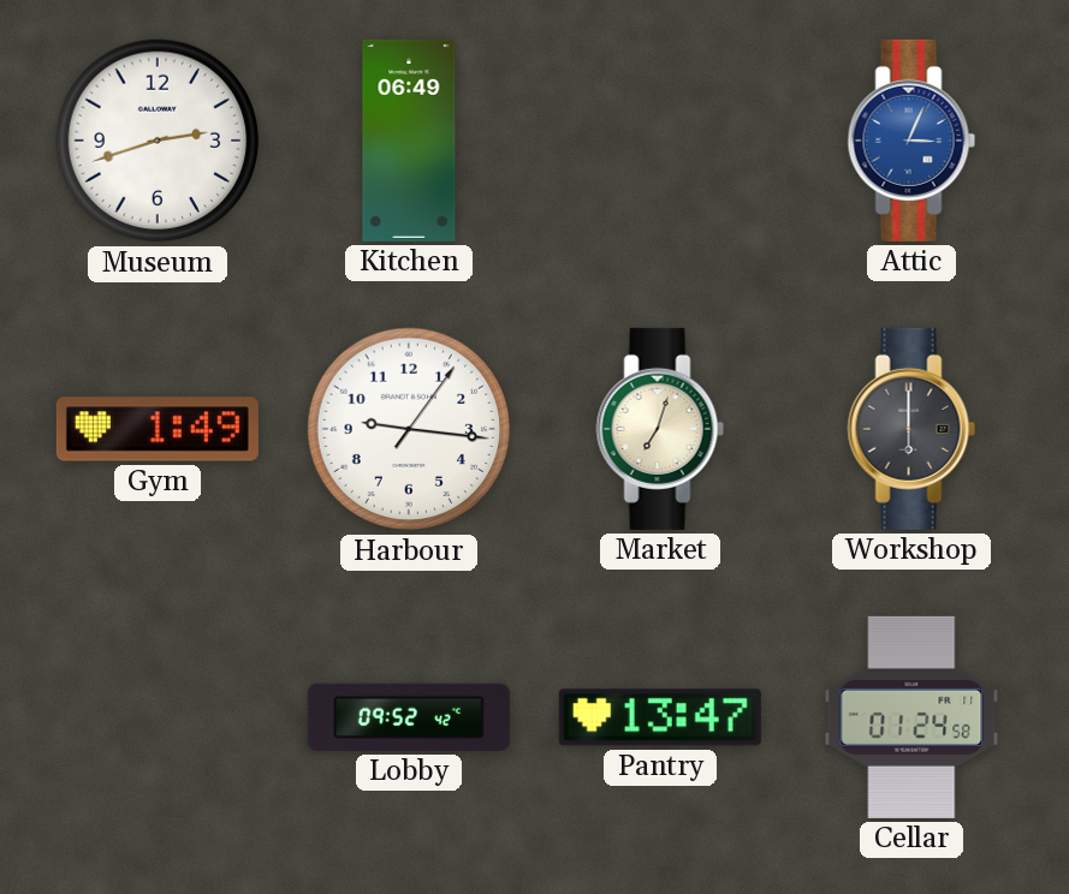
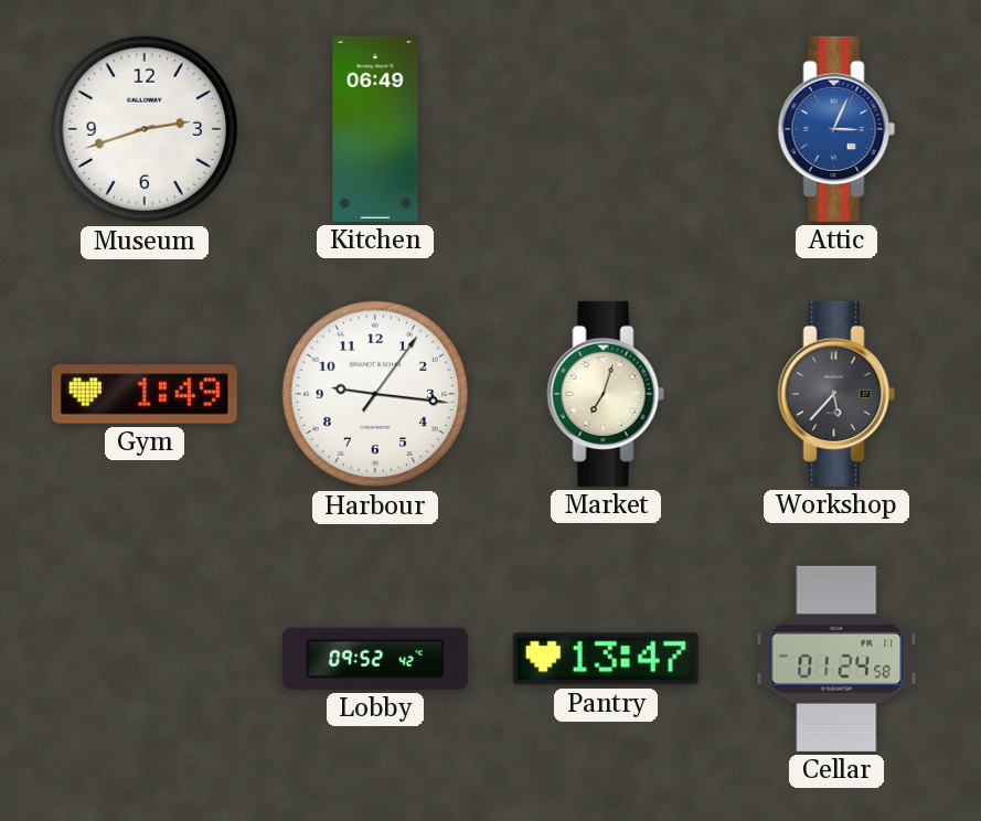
Workshop: 6:00 -> 5:37 (836, 394)
